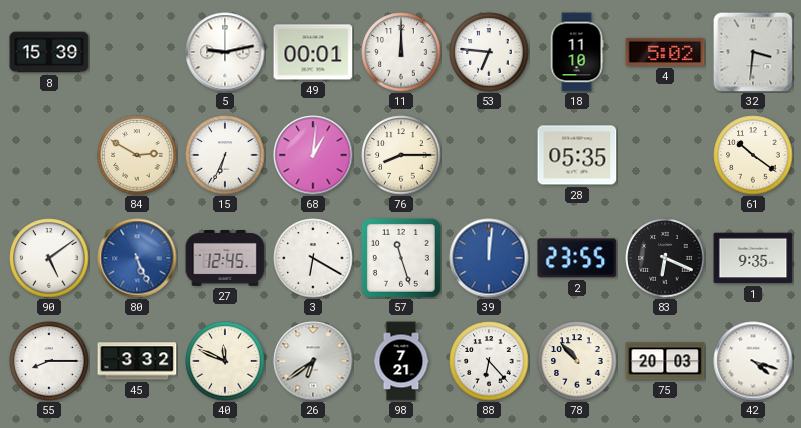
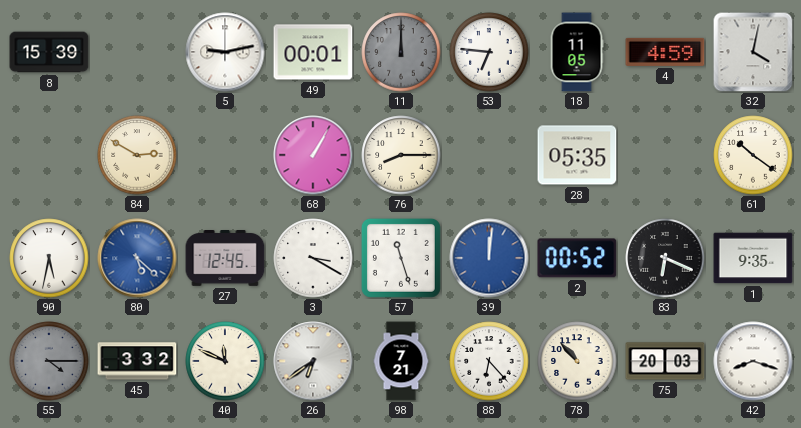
11 dial: white -> grey (401, 52)
18: 11:10 -> 11:05 (577, 52)
4: 5:02 -> 4:59 (665, 52)
32: 3:31 -> 4:02 (753, 52)
15: 6:34 -> none (225, 155)
68: 1:01 -> 1:05 (313, 155)
90: 5:09 -> 5:32 (49, 258)
80: 5:26 -> 5:22 (137, 258)
3: 6:20 -> 3:20 (313, 258)
2: 23:55 -> 00:52 (577, 258)
55: 8:15 -> 4:15 (49, 361)
55 dial: white -> grey (49, 361)
42: 4:18 -> 8:18 (753, 361)
